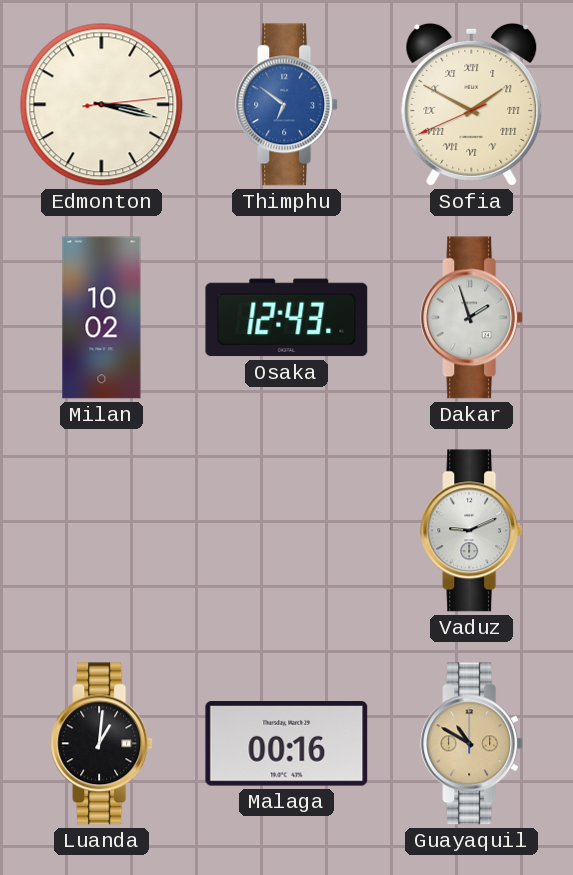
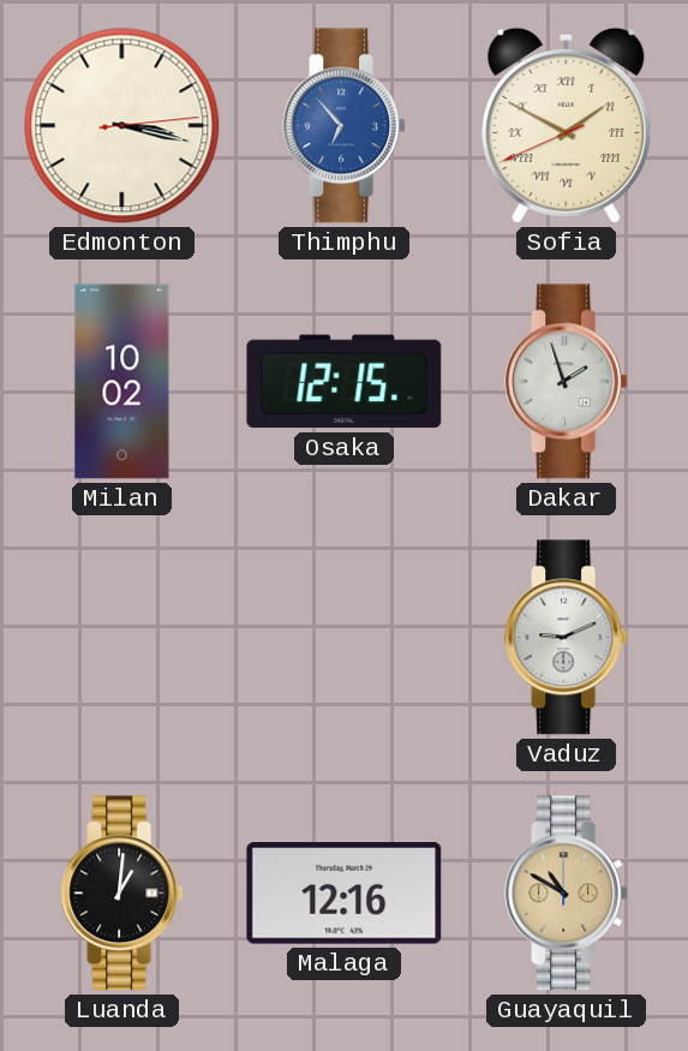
Thimphu: 6:51 -> 6:53 (345, 126)
Osaka: 12:43 -> 12:15 (345, 382)
Malaga: 00:16 -> 12:16 (345, 894)
